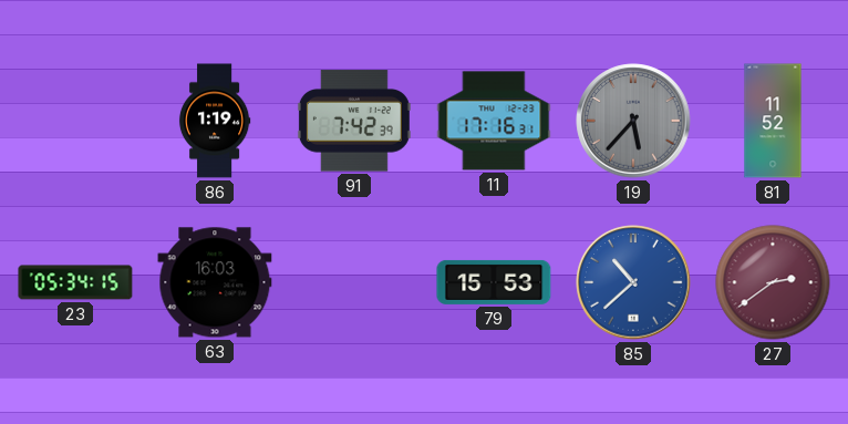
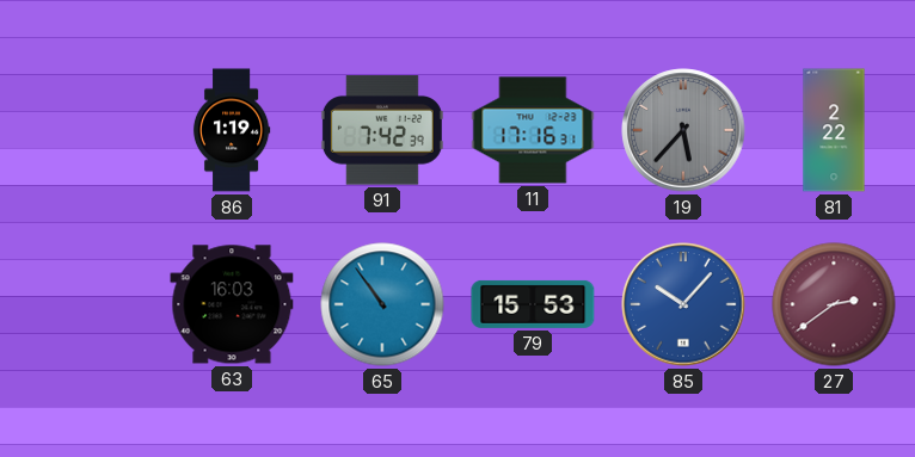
81: 11:52 -> 2:22 (834, 130)
23: 05:34 -> none (75, 282)
65: none -> 10:54 (382, 304)
85: 10:38 -> 10:07 (683, 304)
